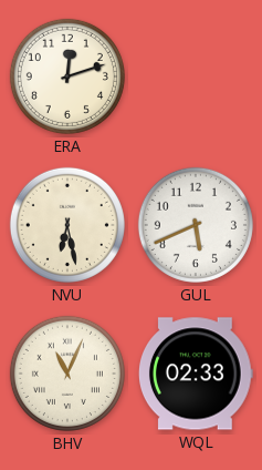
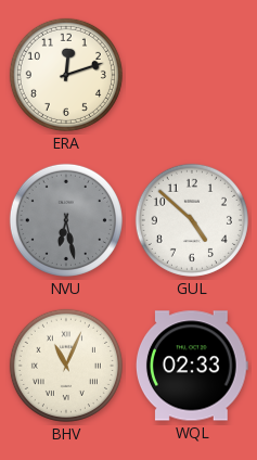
NVU dial: cream -> grey (66, 220)
GUL: 5:41 -> 4:52 (192, 220)
